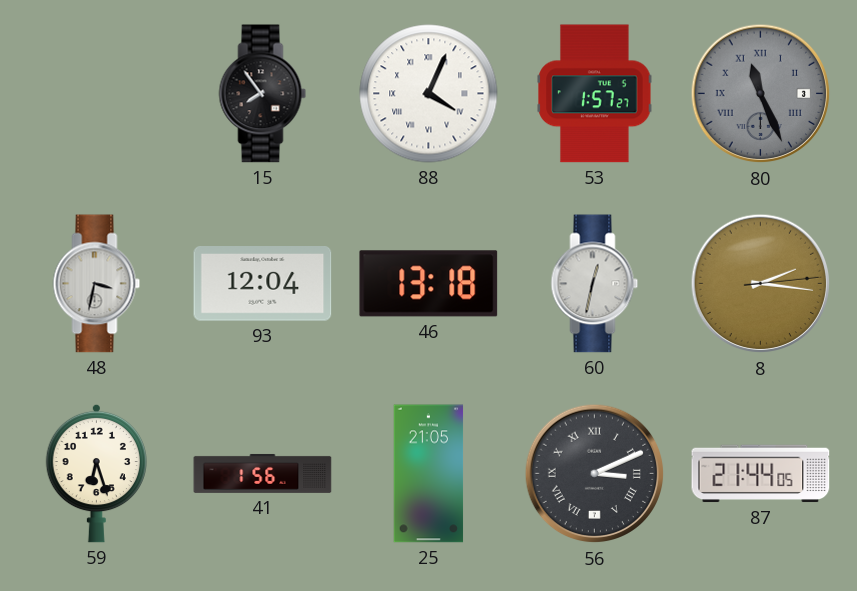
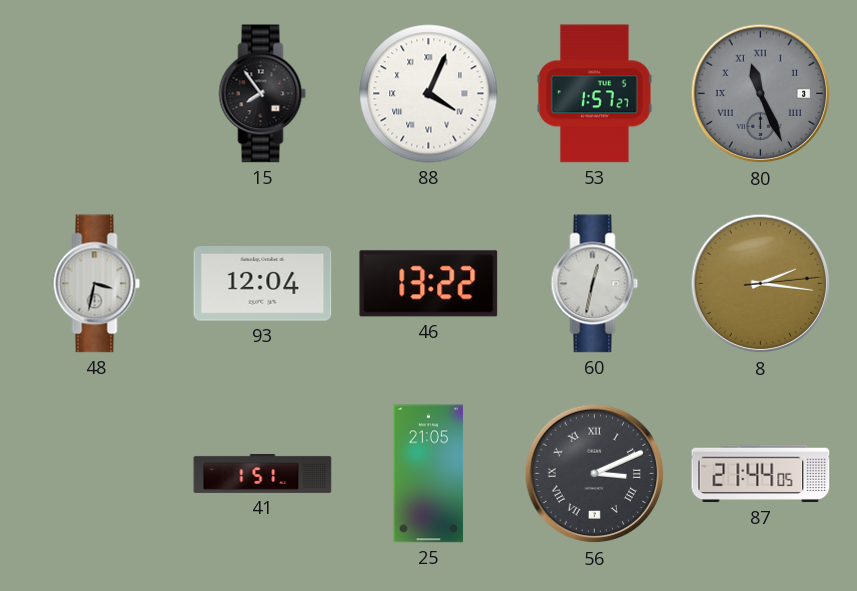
46: 13:18 -> 13:22 (429, 284)
59: 6:27 -> none (96, 473)
41: 1:56 -> 1:51 (263, 473)
